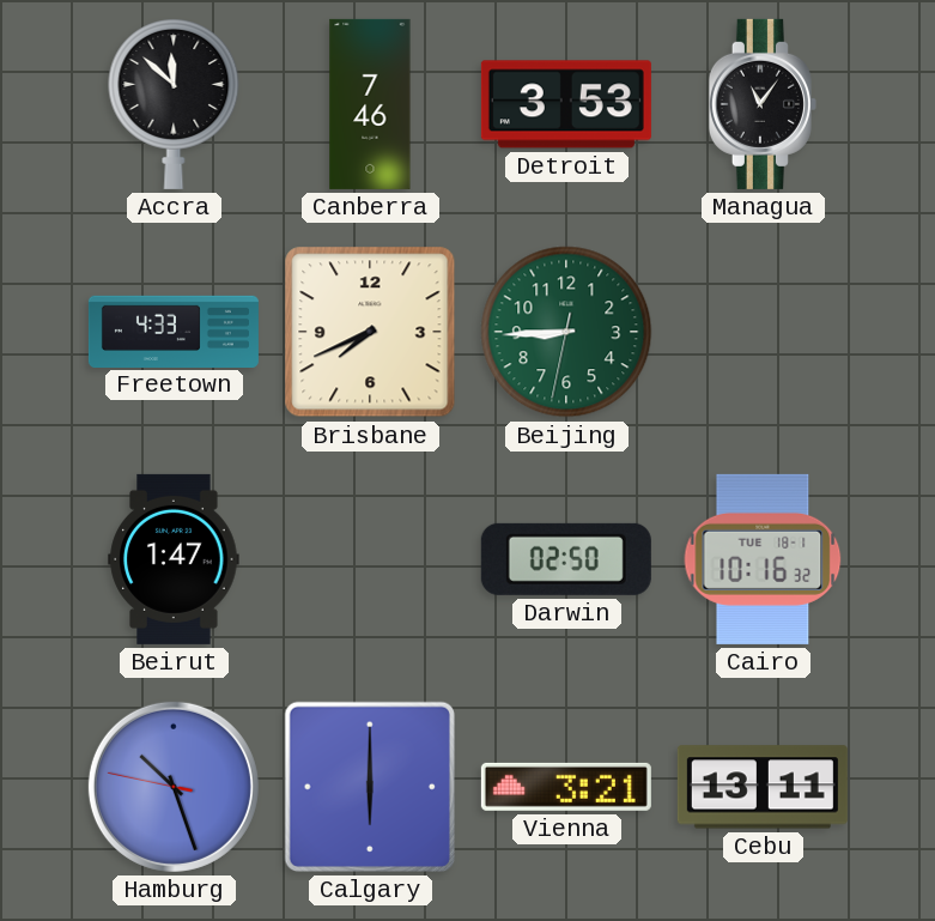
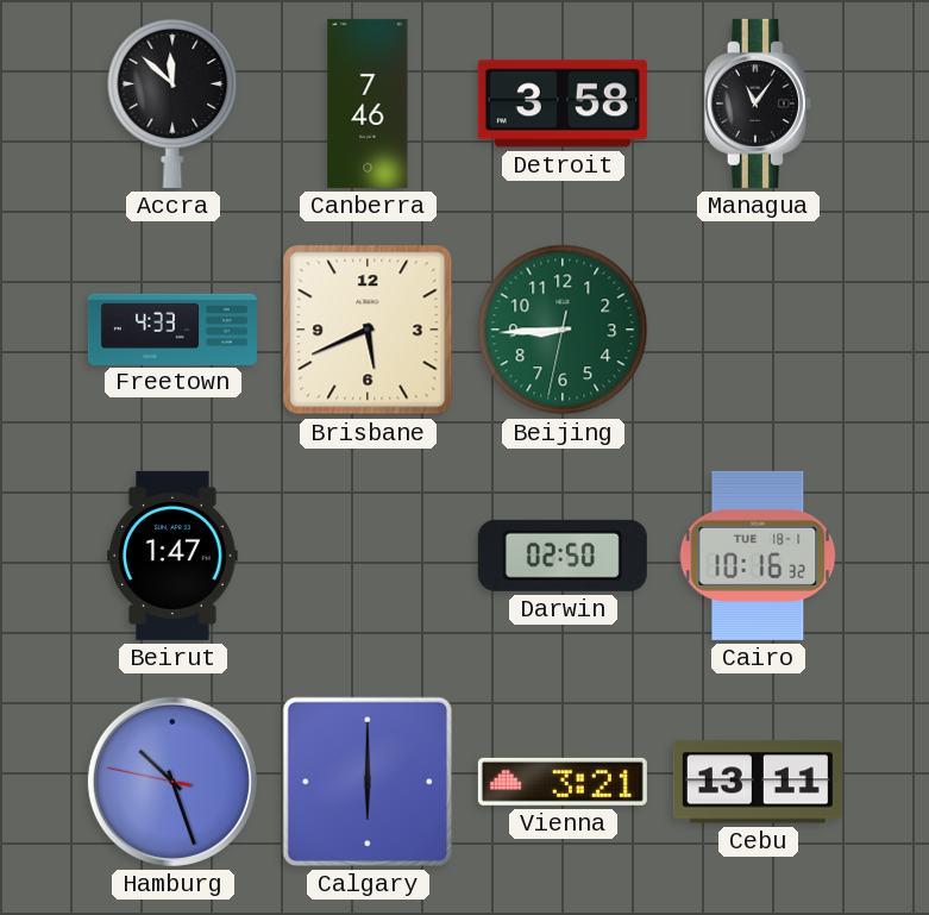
Detroit: 3:53 -> 3:58 (563, 104)
Brisbane: 7:41 -> 5:41 (368, 330)
